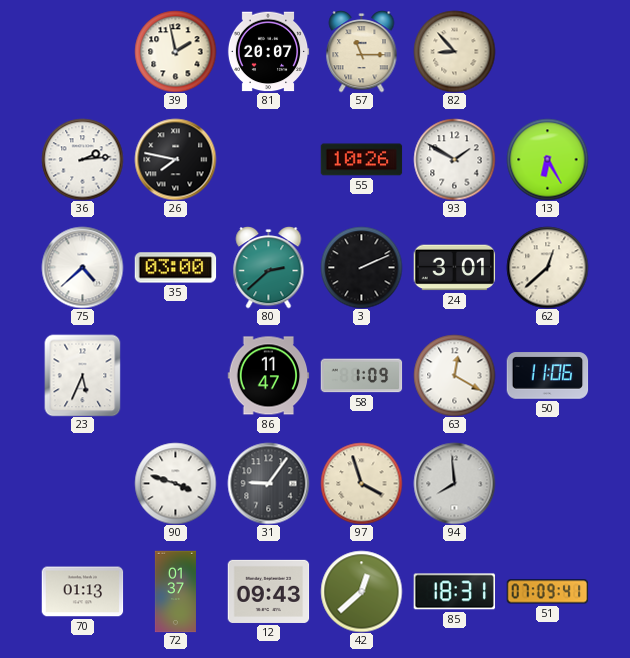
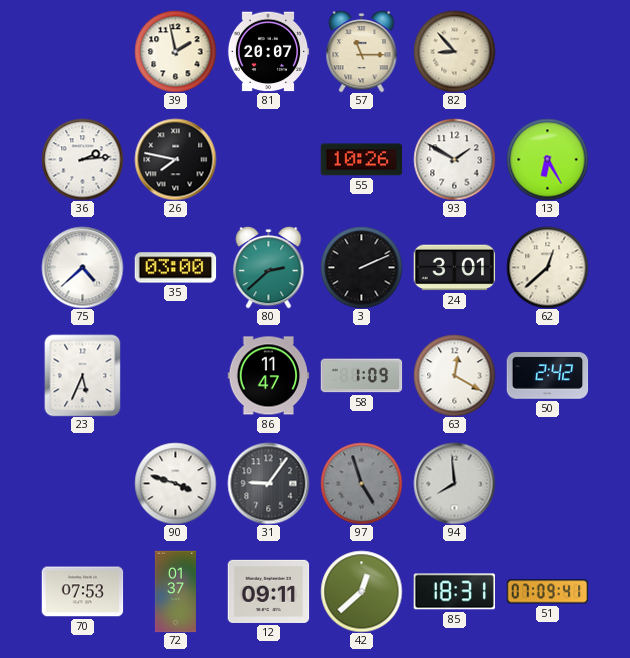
50: 11:06 -> 2:42 (547, 376)
97: 3:57 -> 4:57 (361, 483)
97 dial: cream -> grey (361, 483)
70: 01:13 -> 07:53 (82, 592)
12: 09:43 -> 09:11 (268, 591)
